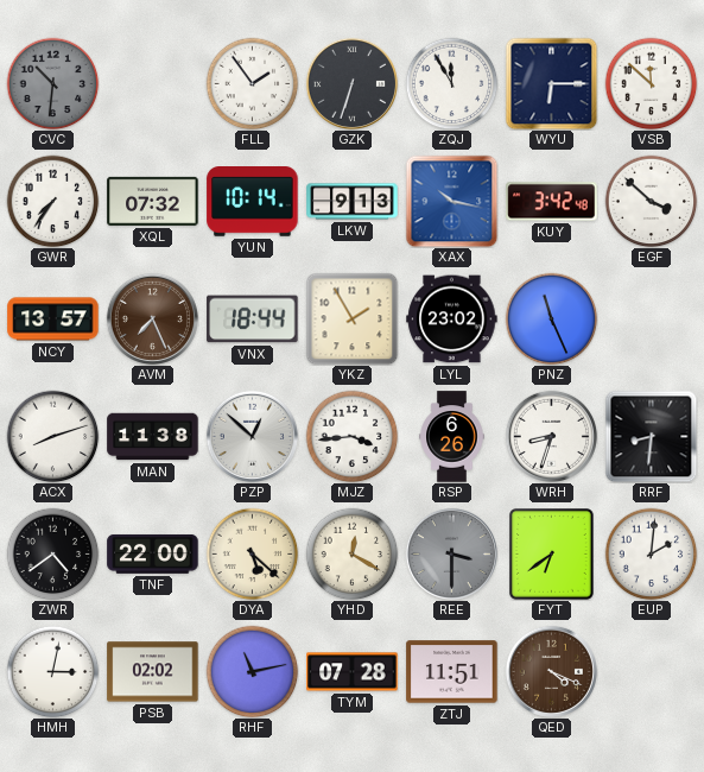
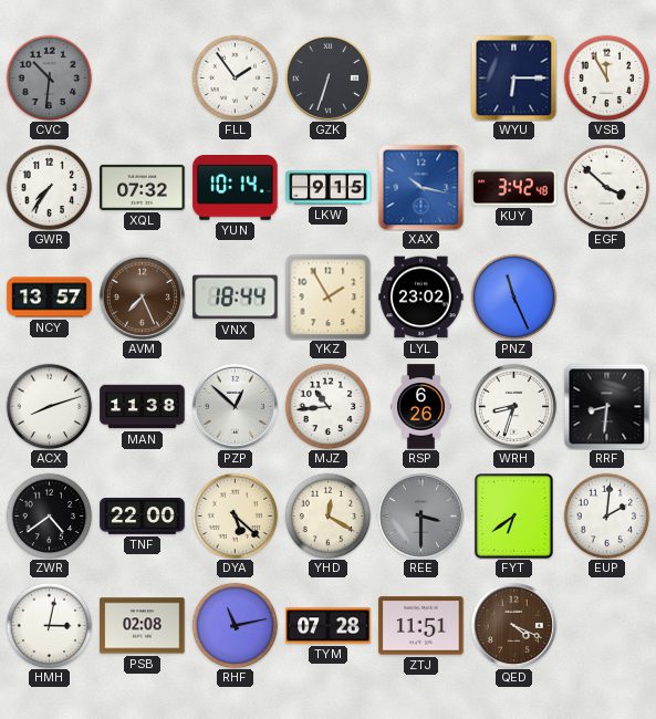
ZQJ: 11:55 -> none (451, 83)
VSB: 11:52 -> 11:55 (606, 77)
LKW: 9:13 -> 9:15 (329, 188)
MJZ: 3:44 -> 10:44 (327, 406)
PSB: 02:02 -> 02:08 (143, 626)
